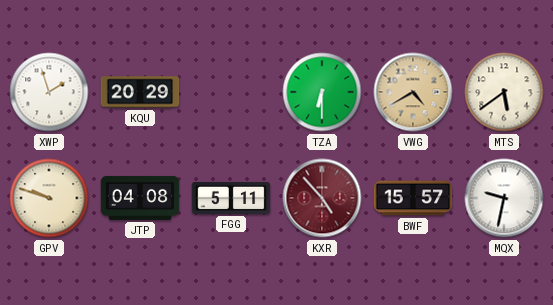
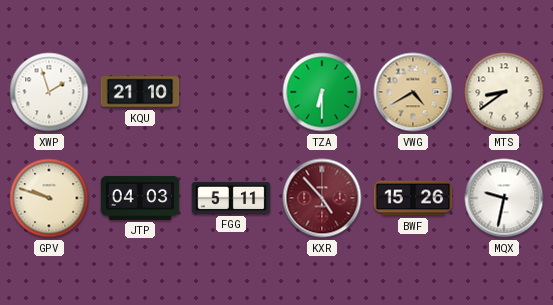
KQU: 20:29 -> 21:10 (140, 92)
MTS: 5:39 -> 8:39 (504, 92)
JTP: 04:08 -> 04:03 (140, 198)
BWF: 15:57 -> 15:26 (413, 198)
